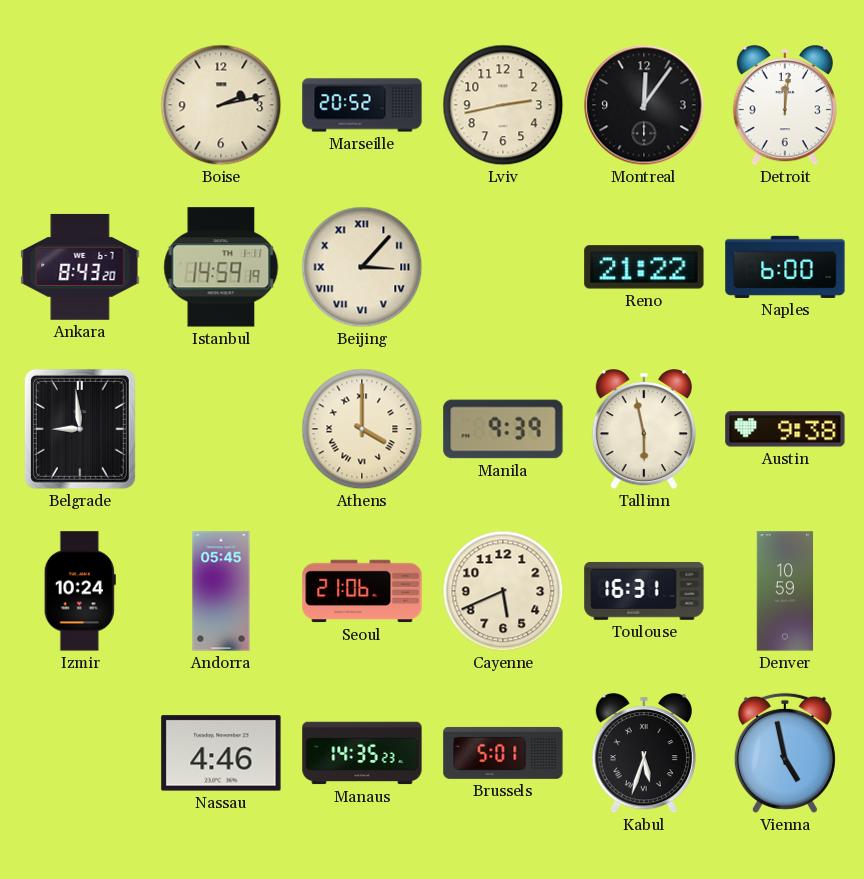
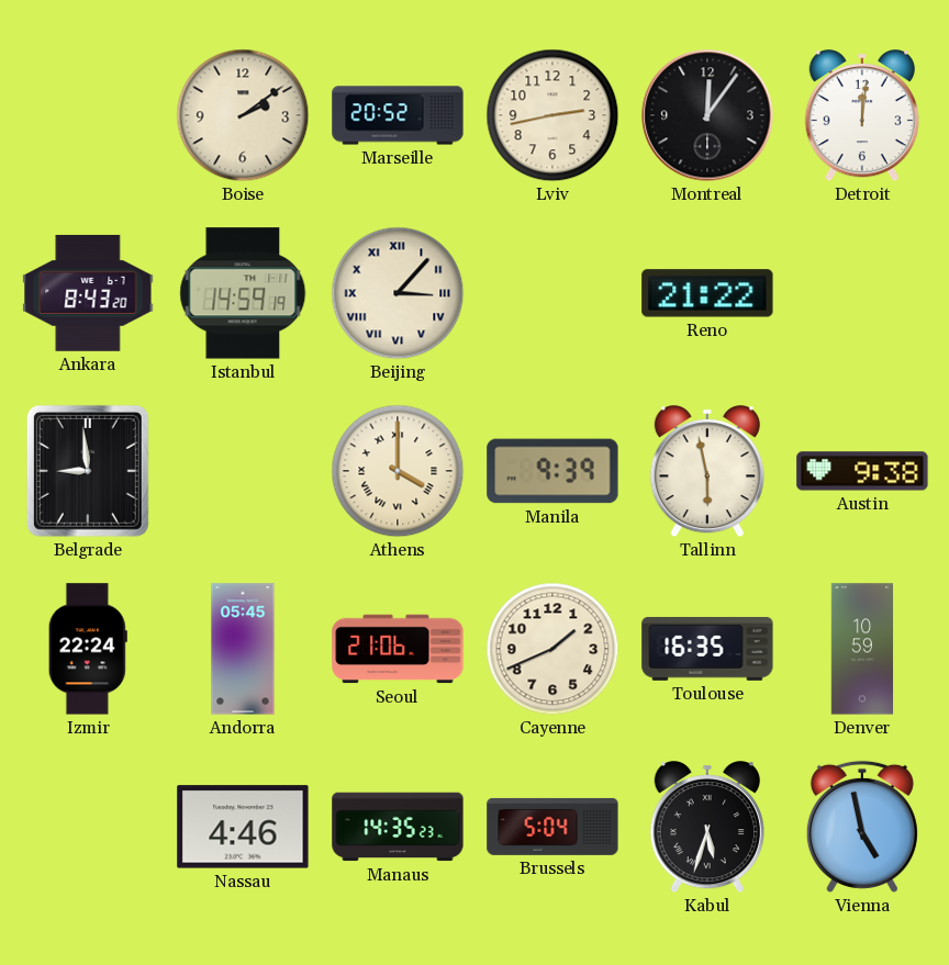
Boise: 2:13 -> 2:09 (243, 115)
Naples: 6:00 -> none (785, 267)
Izmir: 10:24 -> 22:24 (88, 649)
Cayenne: 5:41 -> 1:41 (552, 649)
Toulouse: 16:31 -> 16:35 (707, 649)
Brussels: 5:01 -> 5:04 (552, 827)
